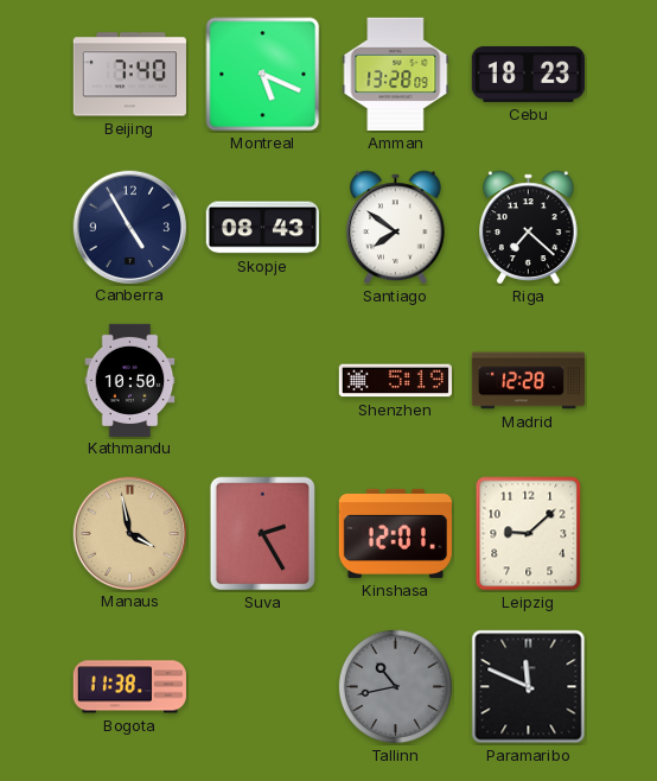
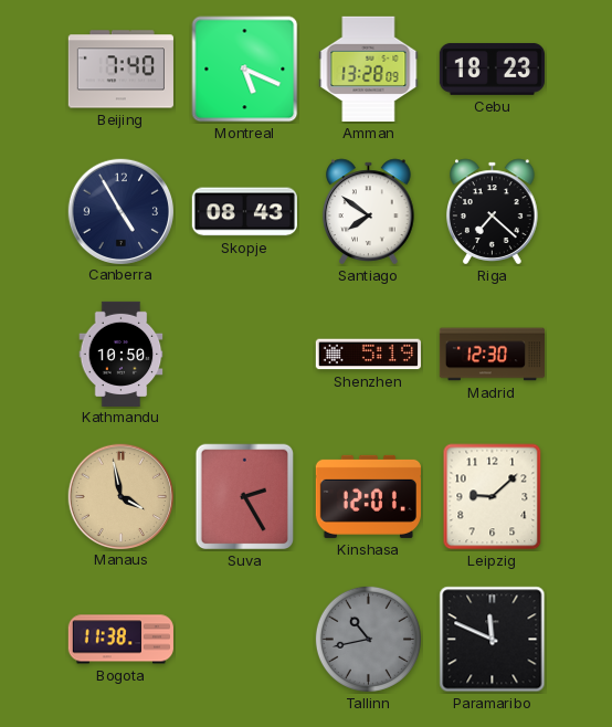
Madrid: 12:28 -> 12:30 (492, 355)
